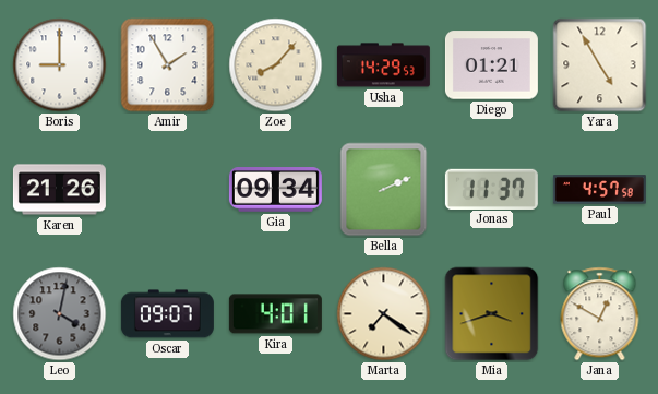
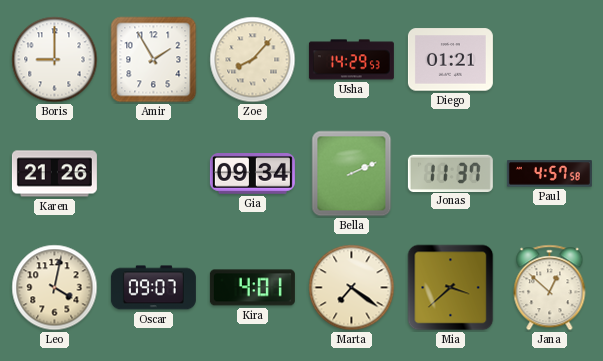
Yara: 4:55 -> none (600, 65)
Leo dial: grey -> cream (55, 288)
Mia: 3:42 -> 3:38 (451, 288)
Jana: 12:50 -> 12:52 (550, 288)
